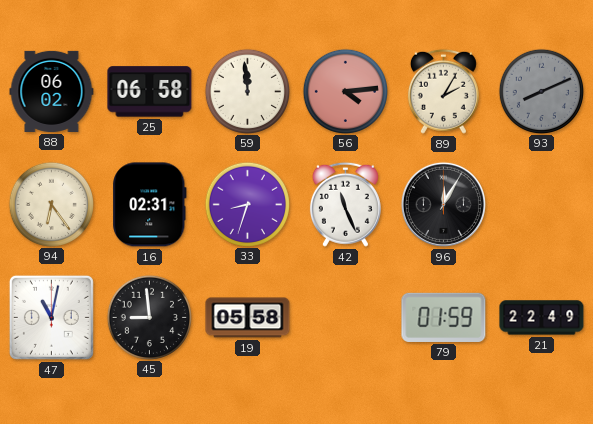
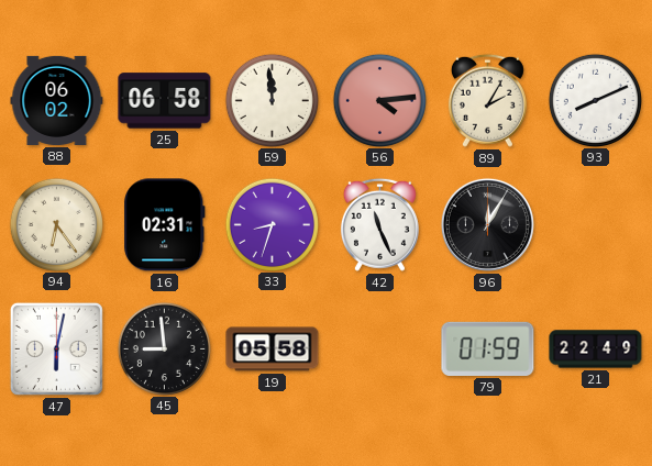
93 dial: grey -> white (595, 100)
47: 11:02 -> 6:02 (56, 348)
